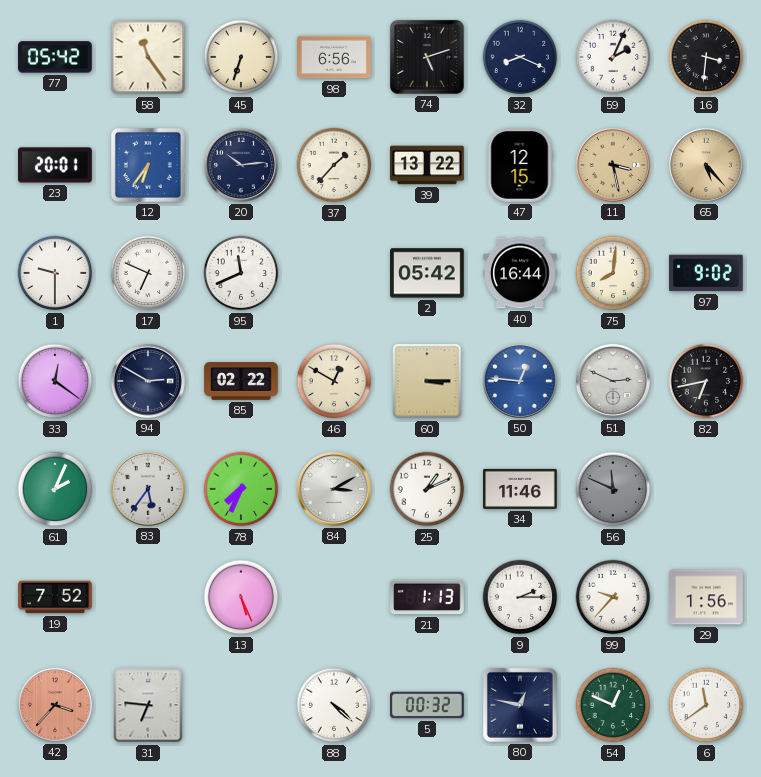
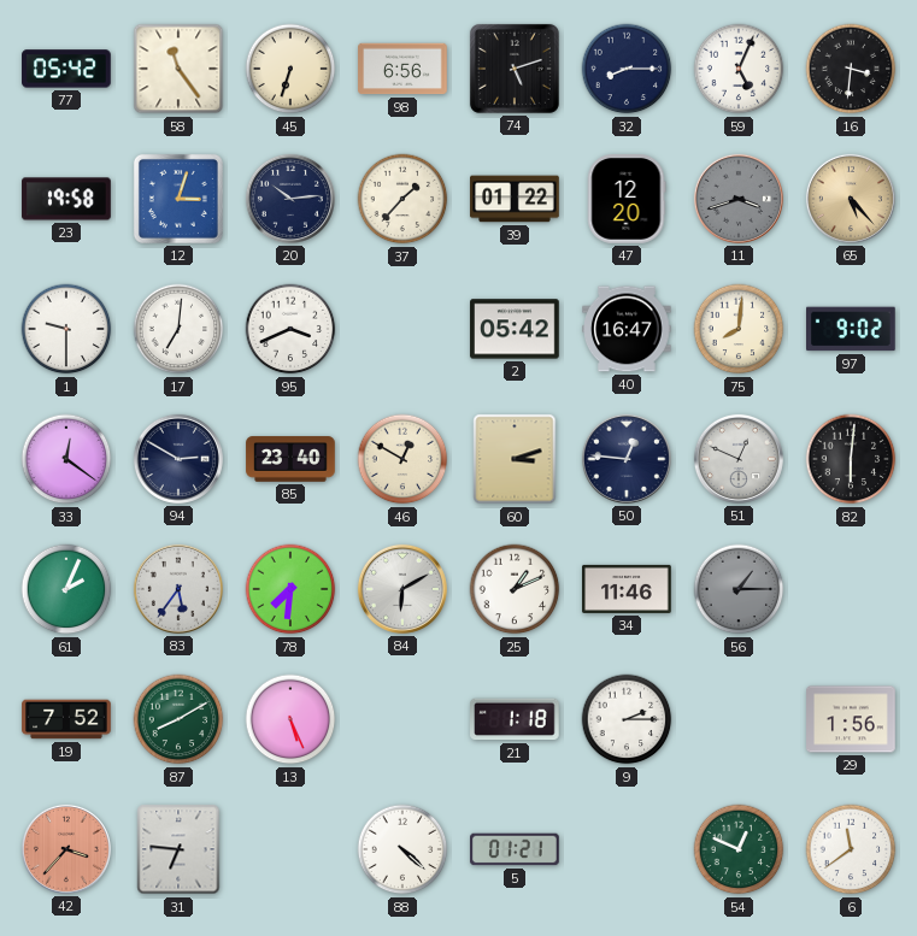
32: 8:19 -> 8:15 (627, 69)
59: 2:04 -> 5:04 (739, 69)
23: 20:01 -> 19:58 (66, 199)
12: 6:36 -> 3:03 (178, 199)
39: 13:22 -> 01:22 (515, 199)
47: 12:15 -> 12:20 (627, 199)
11: 3:28 -> 3:42 (739, 199)
11 dial: champagne -> grey (739, 199)
17: 6:49 -> 7:01 (178, 329)
95: 11:41 -> 3:41 (290, 329)
40: 16:44 -> 16:47 (627, 329)
85: 02:22 -> 23:40 (290, 459)
60: 3:15 -> 3:12 (515, 459)
50 dial: blue -> navy (627, 459)
51: 2:49 -> 12:49 (739, 459)
82: 6:43 -> 6:01 (851, 459)
78: 7:34 -> 7:31 (290, 589)
84: 3:10 -> 6:10 (402, 589)
56: 11:49 -> 1:15 (739, 589)
87: none -> 8:10 (178, 719)
21: 1:13 -> 1:18 (516, 719)
99: 9:37 -> none (613, 597)
5: 00:32 -> 01:21 (515, 849)
80: 12:47 -> none (520, 705)
